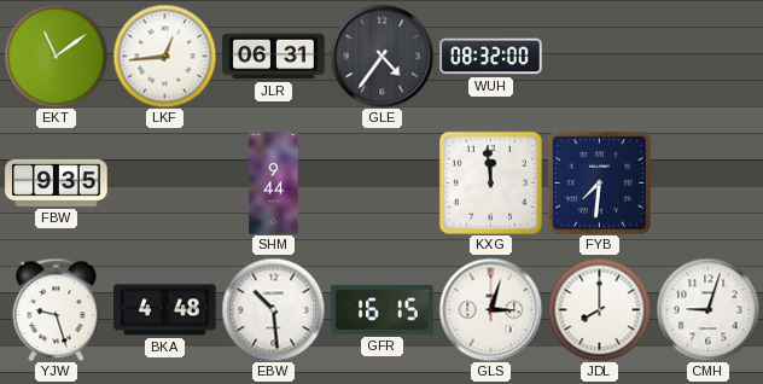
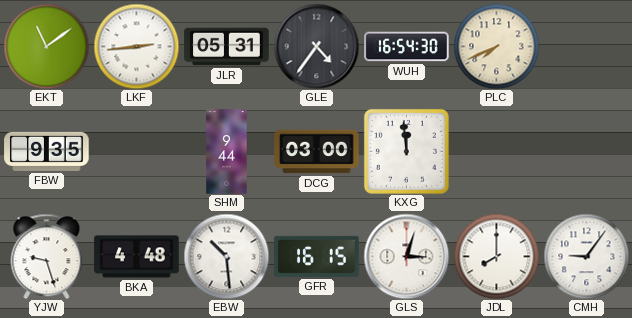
LKF: 12:44 -> 2:44 (136, 46)
JLR: 06:31 -> 05:31 (227, 47)
WUH: 08:32 -> 16:54 (407, 47)
PLC: none -> 7:41 (496, 46)
DCG: none -> 03:00 (317, 152)
FYB: 7:31 -> none (599, 182)
CMH: 9:03 -> 9:06 (586, 256)
